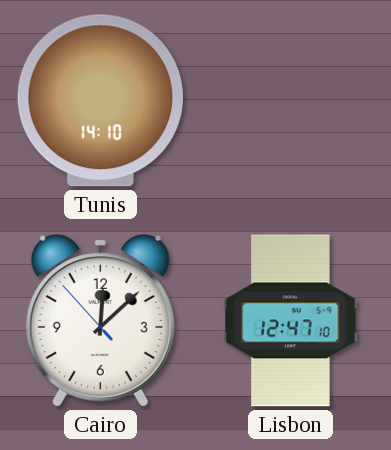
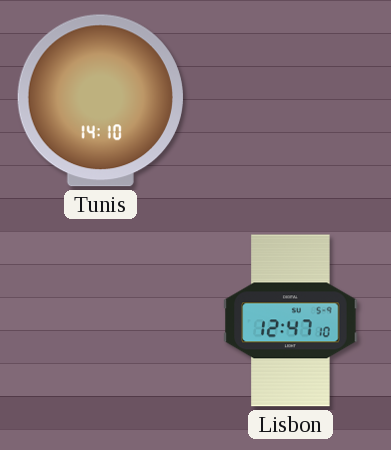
Cairo: 12:07 -> none (100, 321)
